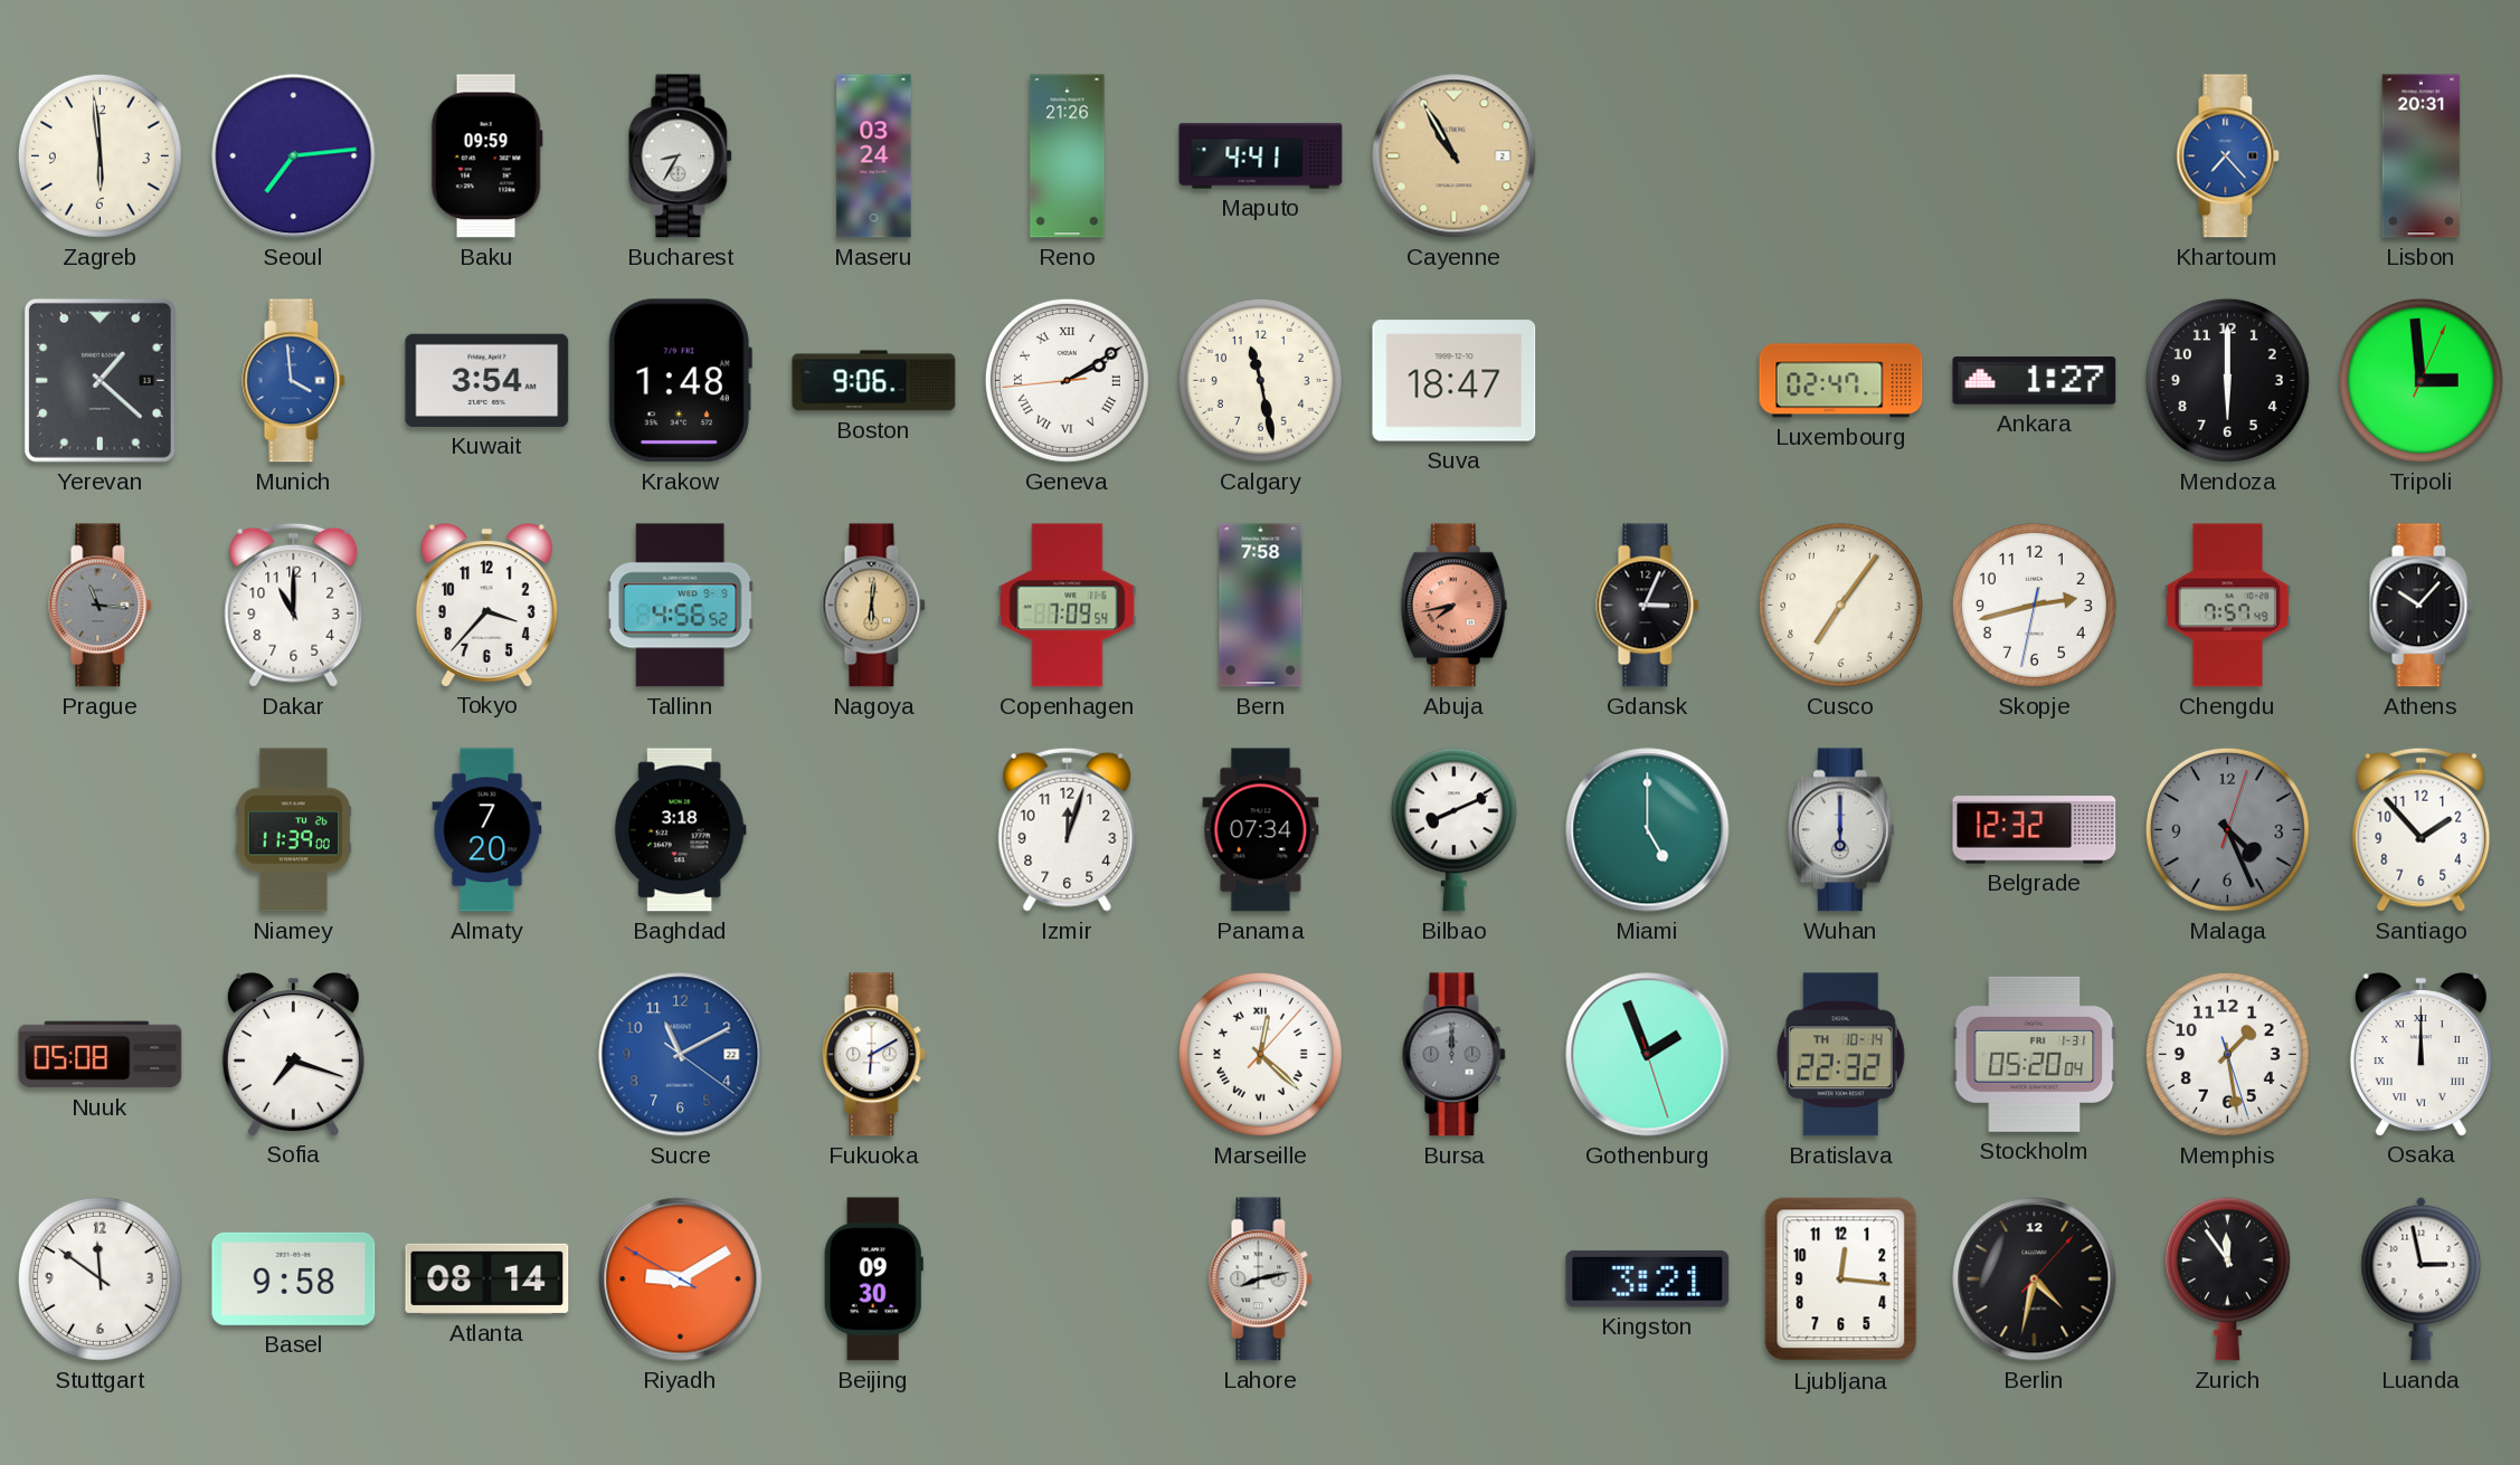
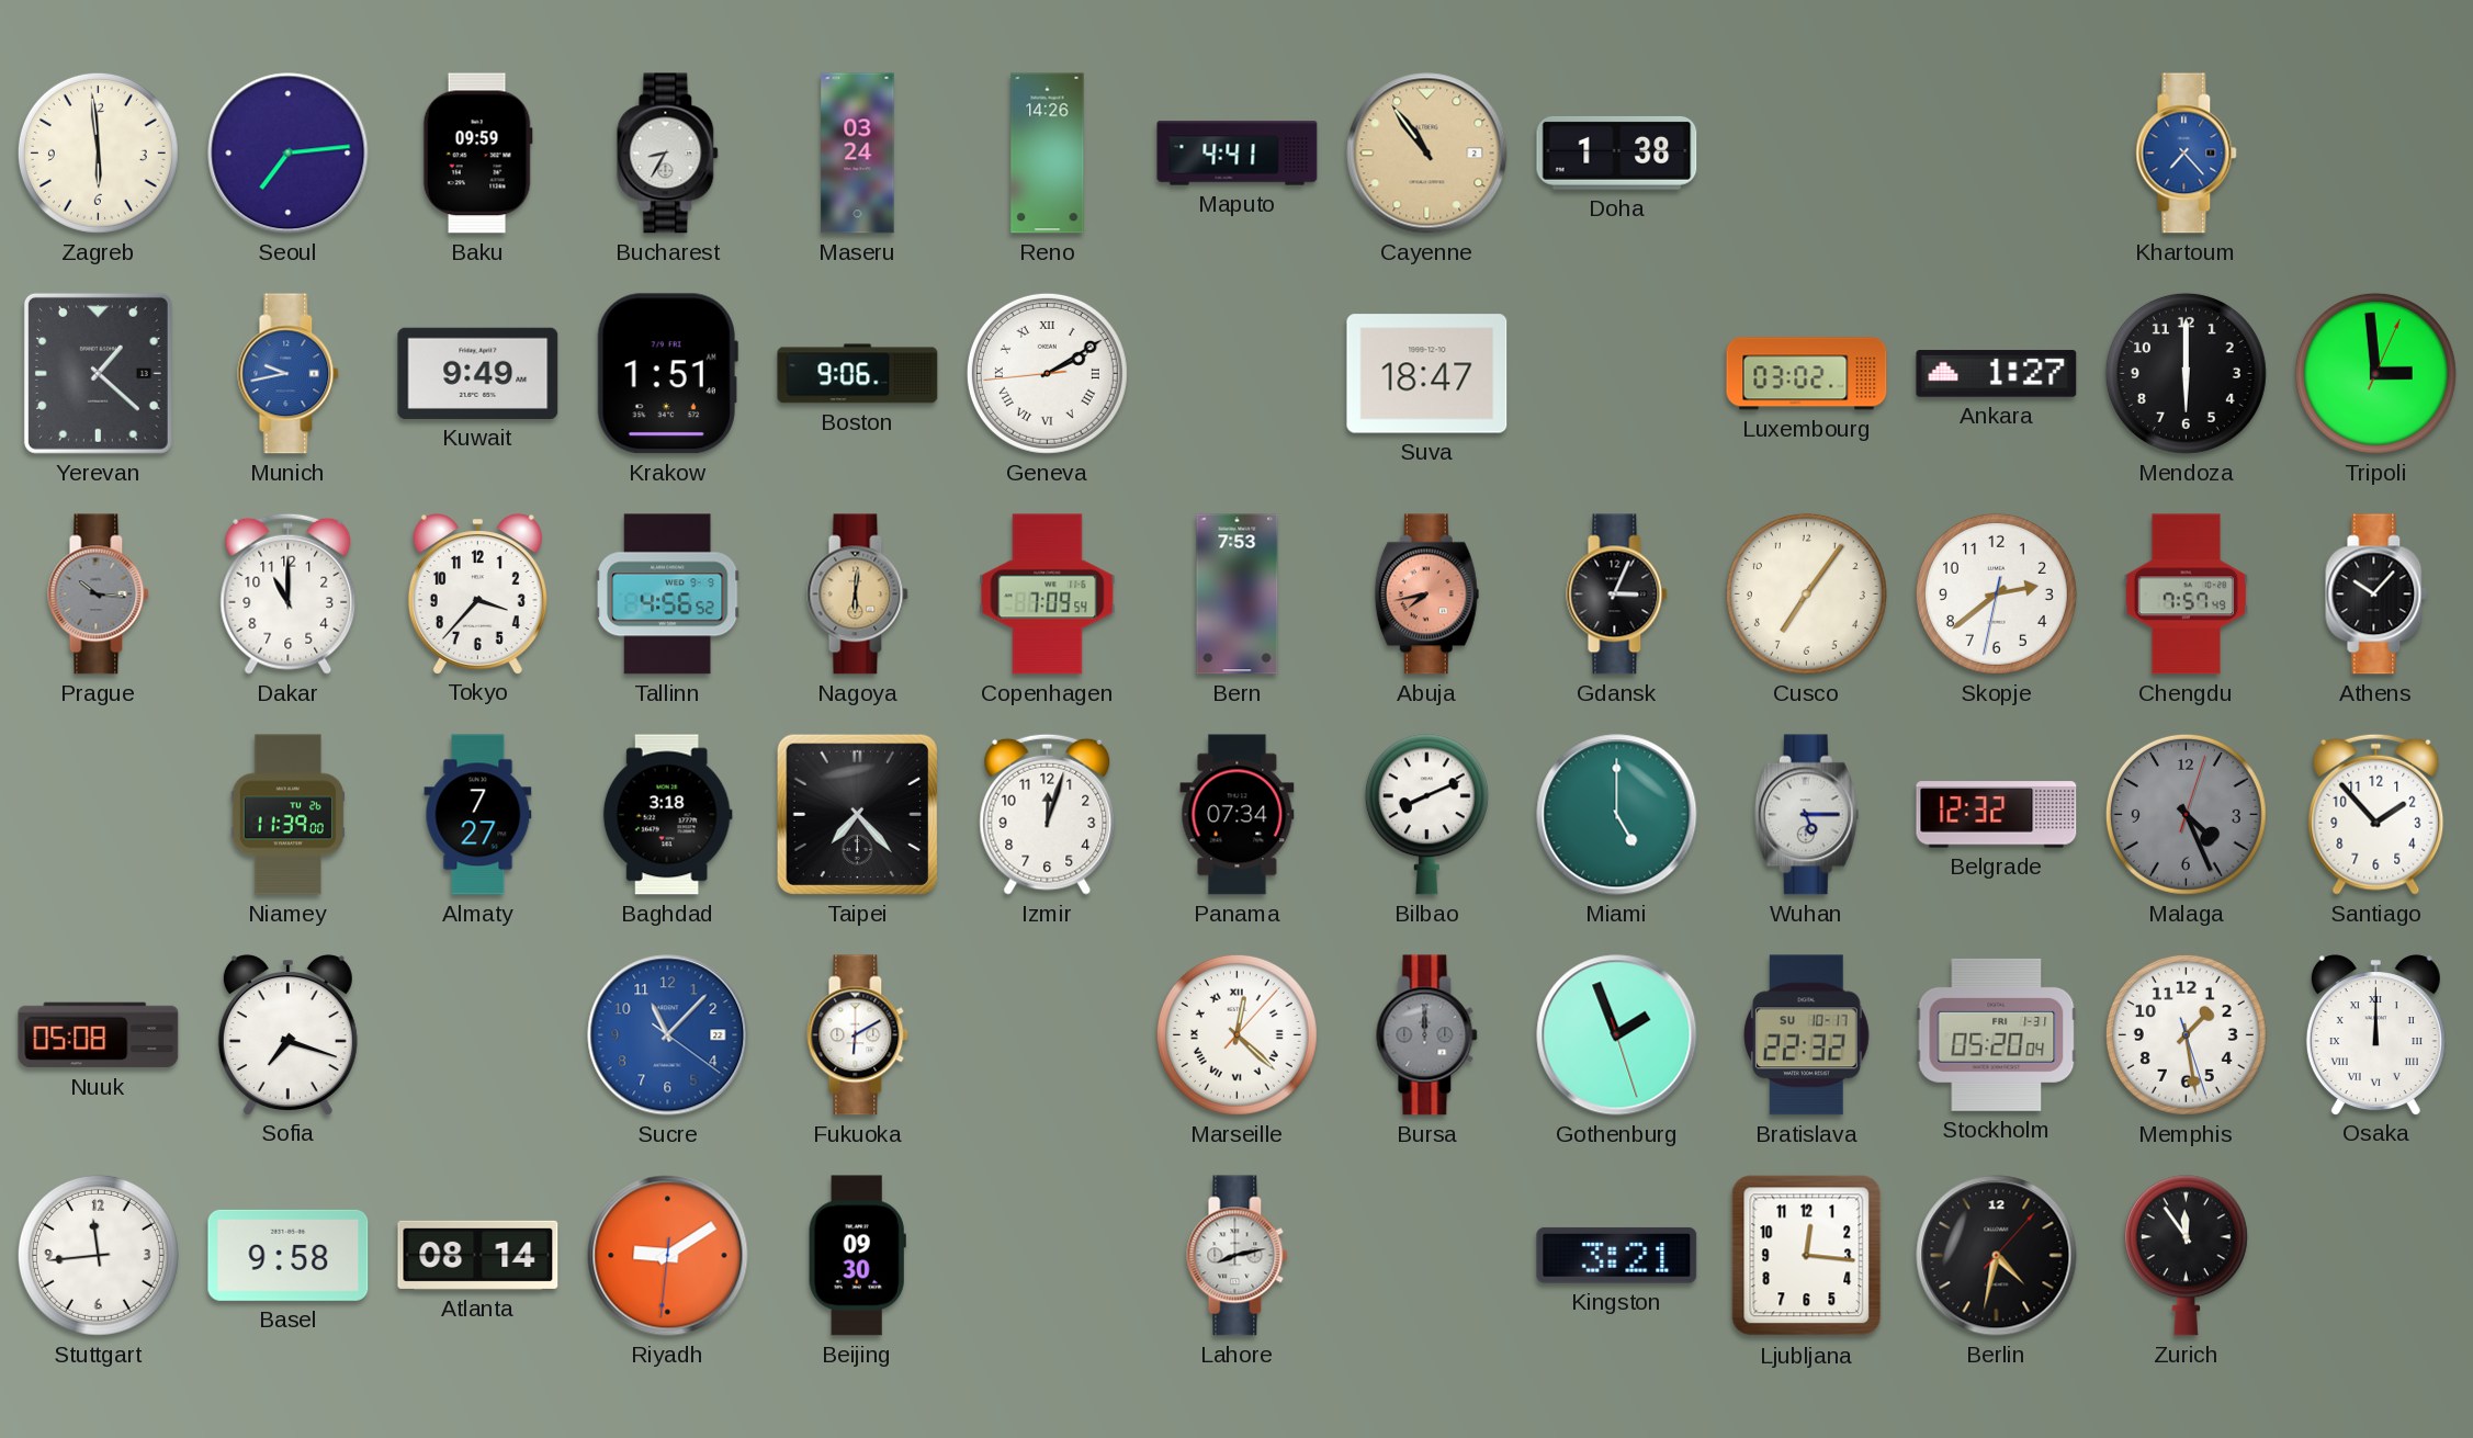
Reno: 21:26 -> 14:26 (1048, 154)
Cayenne: 10:55 -> 10:54 (1427, 154)
Doha: none -> 1:38 (1617, 154)
Lisbon: 20:31 -> none (2422, 156)
Munich: 3:59 -> 9:43 (289, 374)
Kuwait: 3:54 -> 9:49 (478, 373)
Krakow: 1:48 -> 1:51 (667, 374)
Calgary: 11:28 -> none (1260, 380)
Luxembourg: 02:47 -> 03:02 (1807, 374)
Prague: 11:16 -> 10:16 (99, 595)
Bern: 7:58 -> 7:53 (1238, 595)
Skopje: 2:42 -> 2:38 (1996, 593)
Almaty: 7:20 -> 7:27 (478, 815)
Taipei: none -> 7:23 (857, 814)
Wuhan: 6:00 -> 5:15 (1806, 815)
Sucre: 11:10 -> 11:07 (668, 1035)
Bratislava date: TH 10-14 -> SU 10-17 (1806, 1035)
Stuttgart: 11:51 -> 11:44 (98, 1255)
Riyadh: 9:09:50 -> 9:09:31 (668, 1256)
Luanda: 2:58 -> none (2422, 1278)
